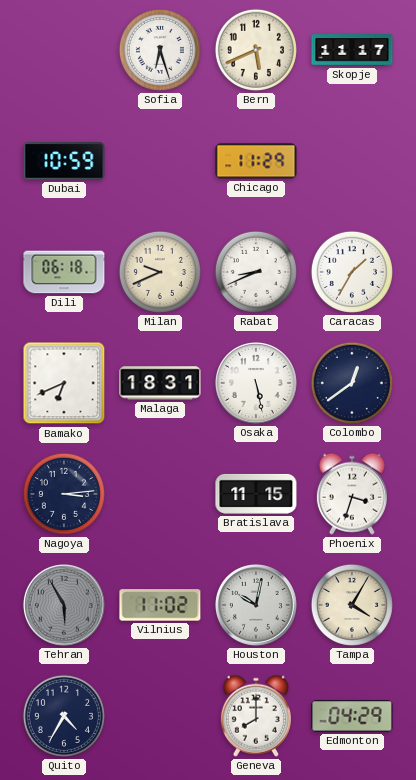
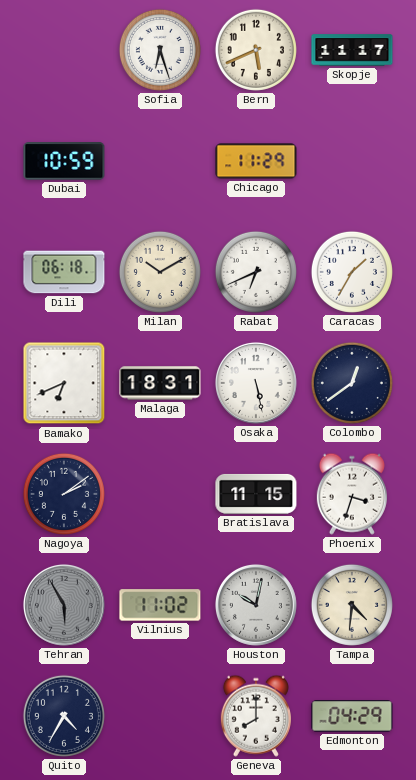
Milan: 9:41 -> 10:10 (160, 272)
Rabat: 8:41 -> 6:41 (256, 272)
Nagoya: 3:14 -> 2:09 (64, 494)
Tampa: 4:05 -> 4:31 (352, 605)
